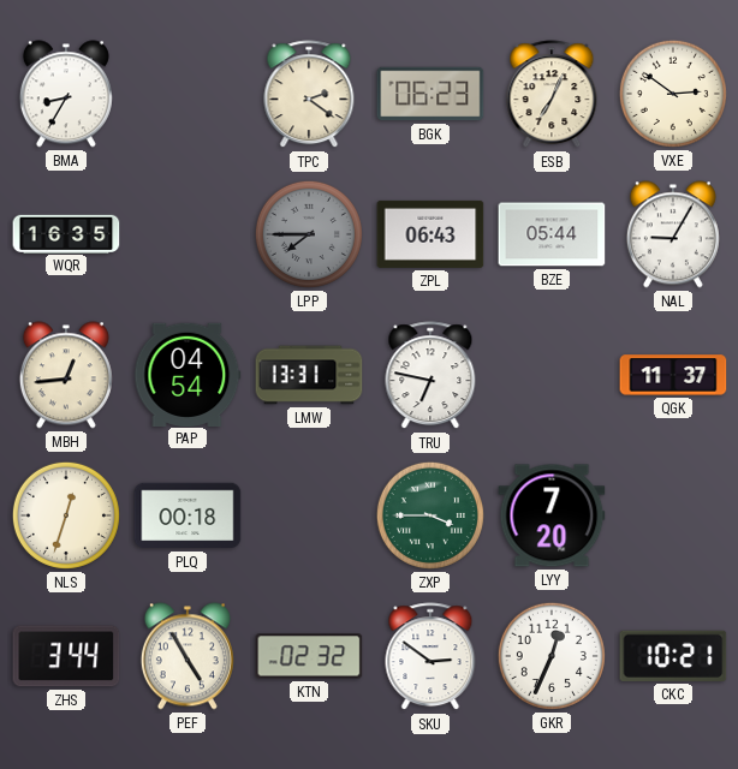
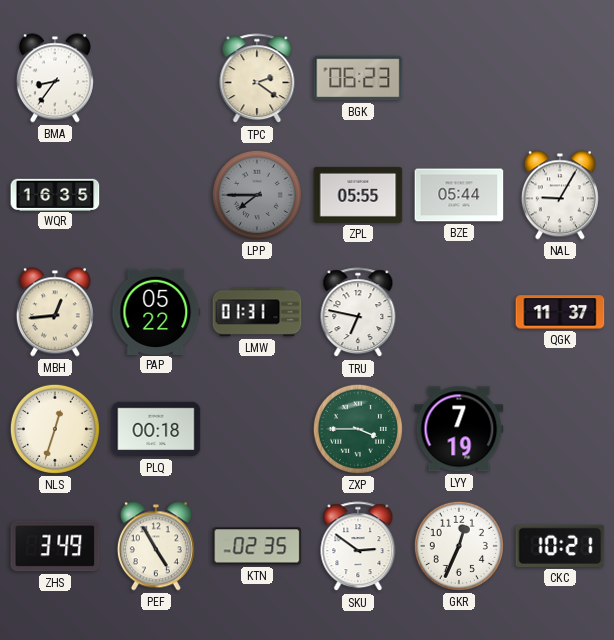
BMA: 8:35 -> 8:36 (55, 78)
ESB: 7:04 -> none (552, 95)
VXE: 2:51 -> none (673, 94)
ZPL: 06:43 -> 05:55 (358, 195)
PAP: 04:54 -> 05:22 (156, 311)
LMW: 13:31 -> 01:31 (257, 312)
LYY: 7:20 -> 7:19 (459, 429)
ZHS: 3:44 -> 3:49 (55, 546)
KTN: 02:32 -> 02:35 (257, 546)
